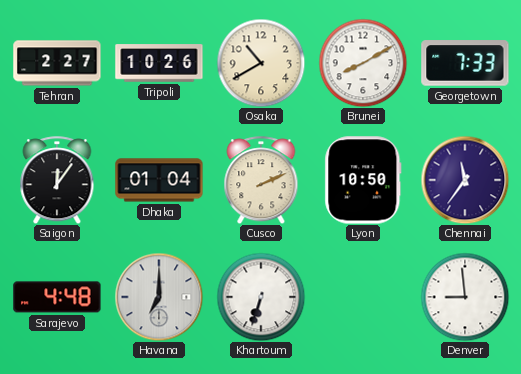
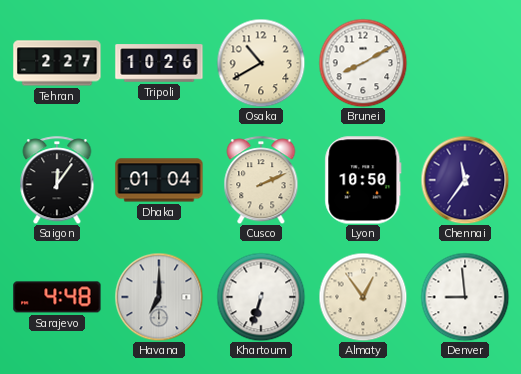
Georgetown: 7:33 -> none (465, 63)
Almaty: none -> 12:54 (363, 297)
